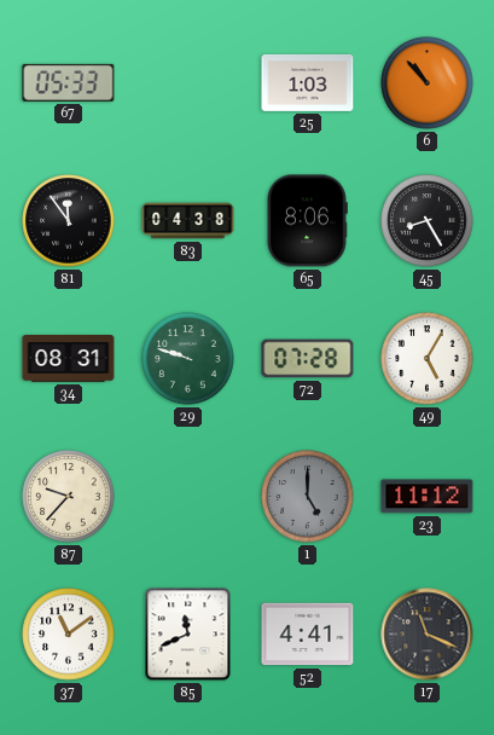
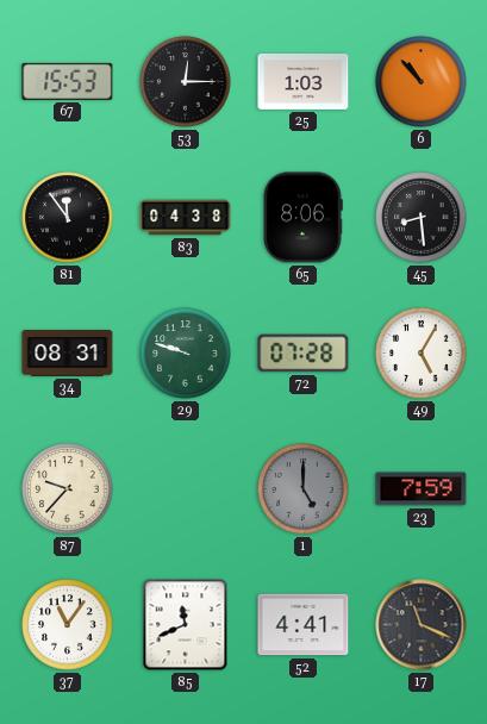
67: 05:33 -> 15:53 (68, 81)
53: none -> 12:15 (186, 82)
45: 8:25 -> 8:29 (422, 218)
23: 11:12 -> 7:59 (422, 489)
37: 11:09 -> 11:06 (68, 625)
